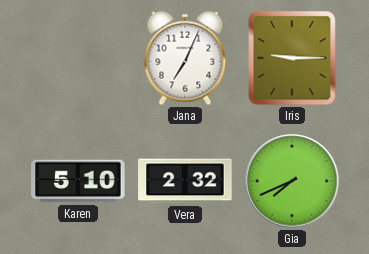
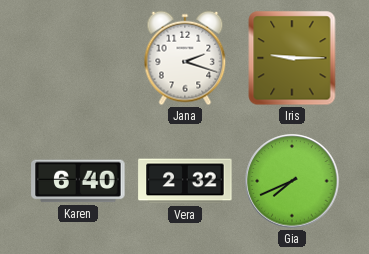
Jana: 7:04 -> 2:18 (185, 58)
Karen: 5:10 -> 6:40 (78, 181)
